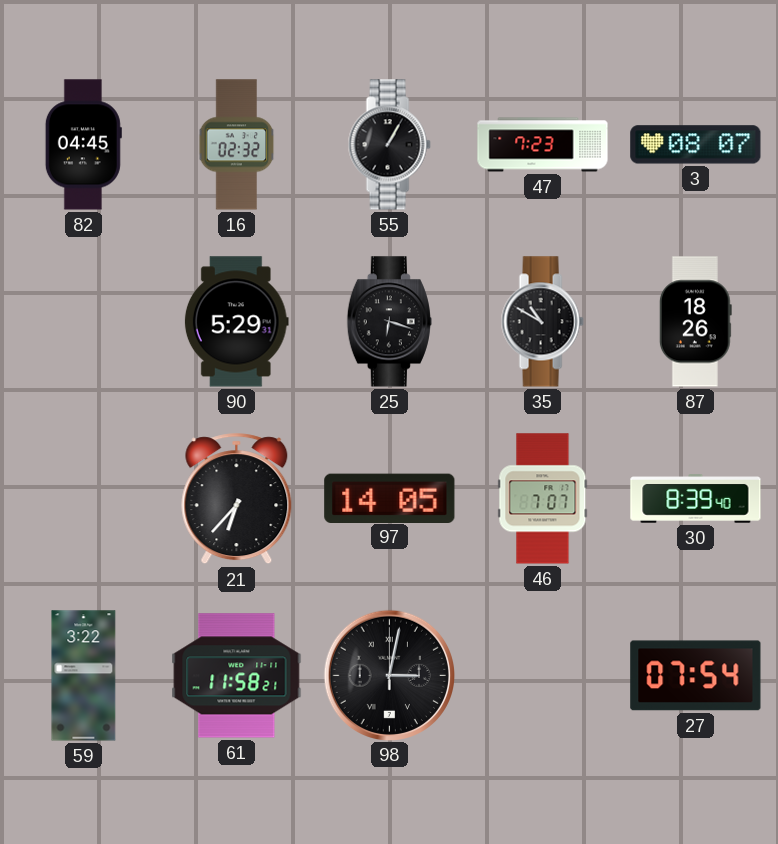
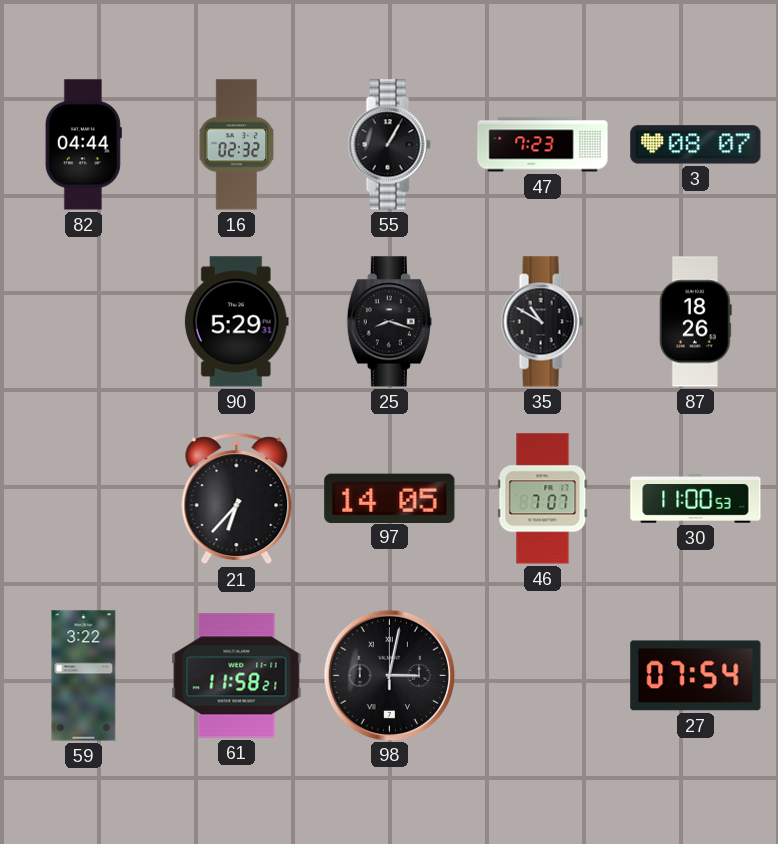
82: 04:45 -> 04:44 (83, 145)
25: 6:18 -> 8:18 (389, 322)
30: 8:39 -> 11:00 (696, 499)
